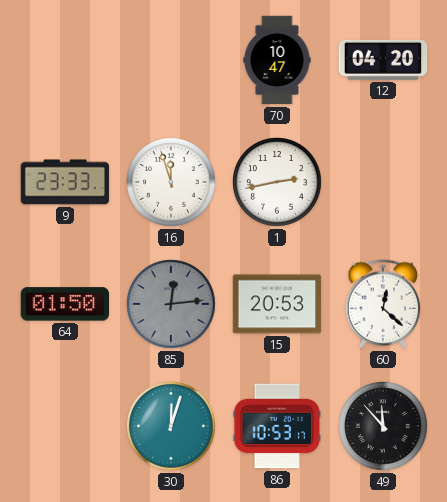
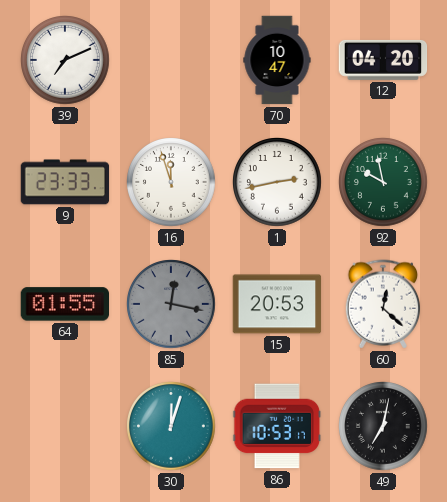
39: none -> 7:11 (65, 60)
92: none -> 9:58 (383, 182)
64: 01:50 -> 01:55 (65, 304)
85: 12:14 -> 12:17 (171, 304)
49: 11:53 -> 7:02 (383, 426)
